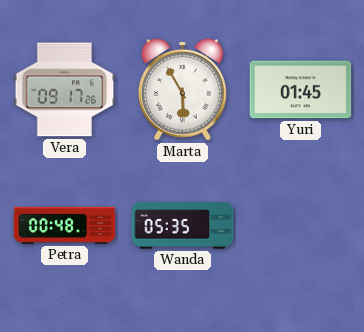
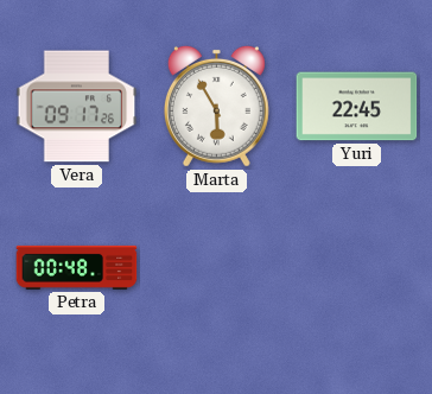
Yuri: 01:45 -> 22:45 (357, 107)
Wanda: 05:35 -> none (183, 226)
